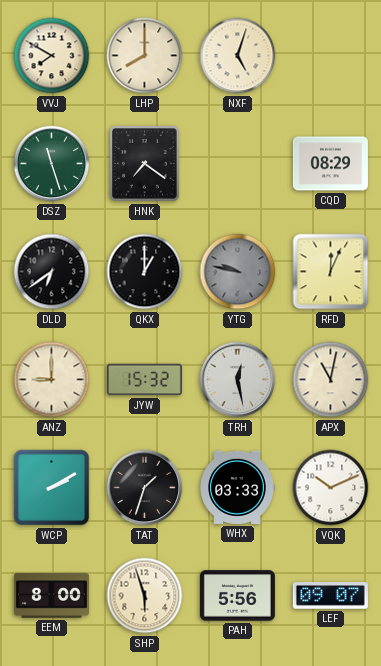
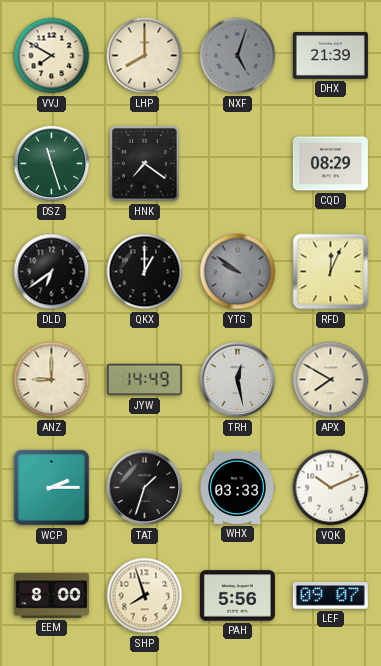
NXF dial: cream -> grey (238, 56)
DHX: none -> 21:39 (330, 56)
YTG: 9:47 -> 9:51 (238, 272)
JYW: 15:32 -> 14:49 (144, 380)
APX: 11:02 -> 7:50 (331, 380)
WCP: 2:10 -> 2:15 (52, 488)
SHP: 5:57 -> 7:57 (145, 596)
